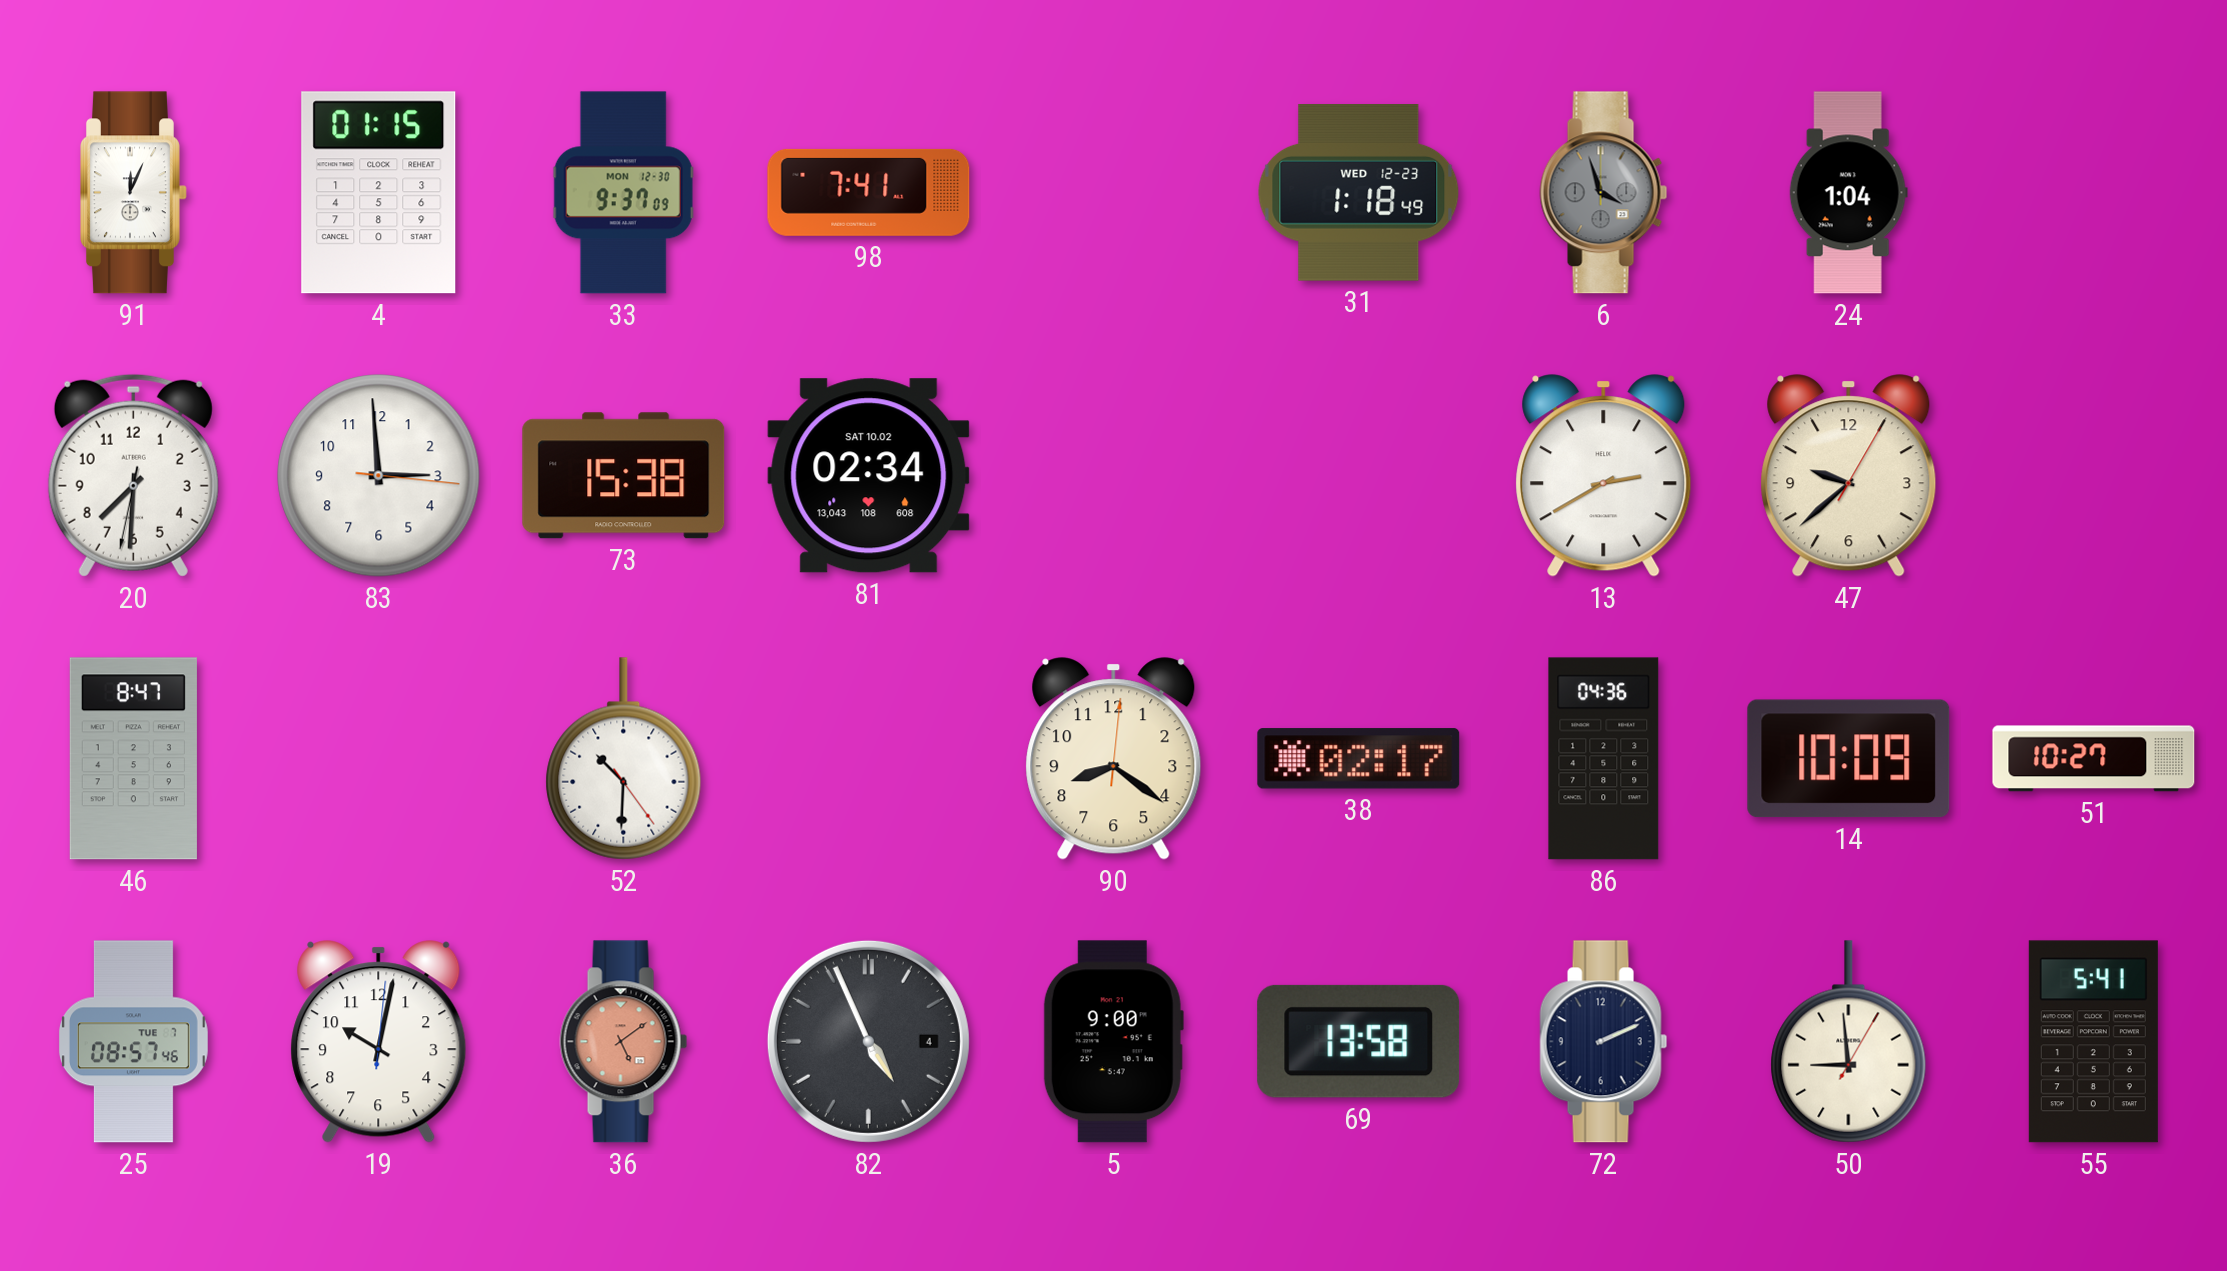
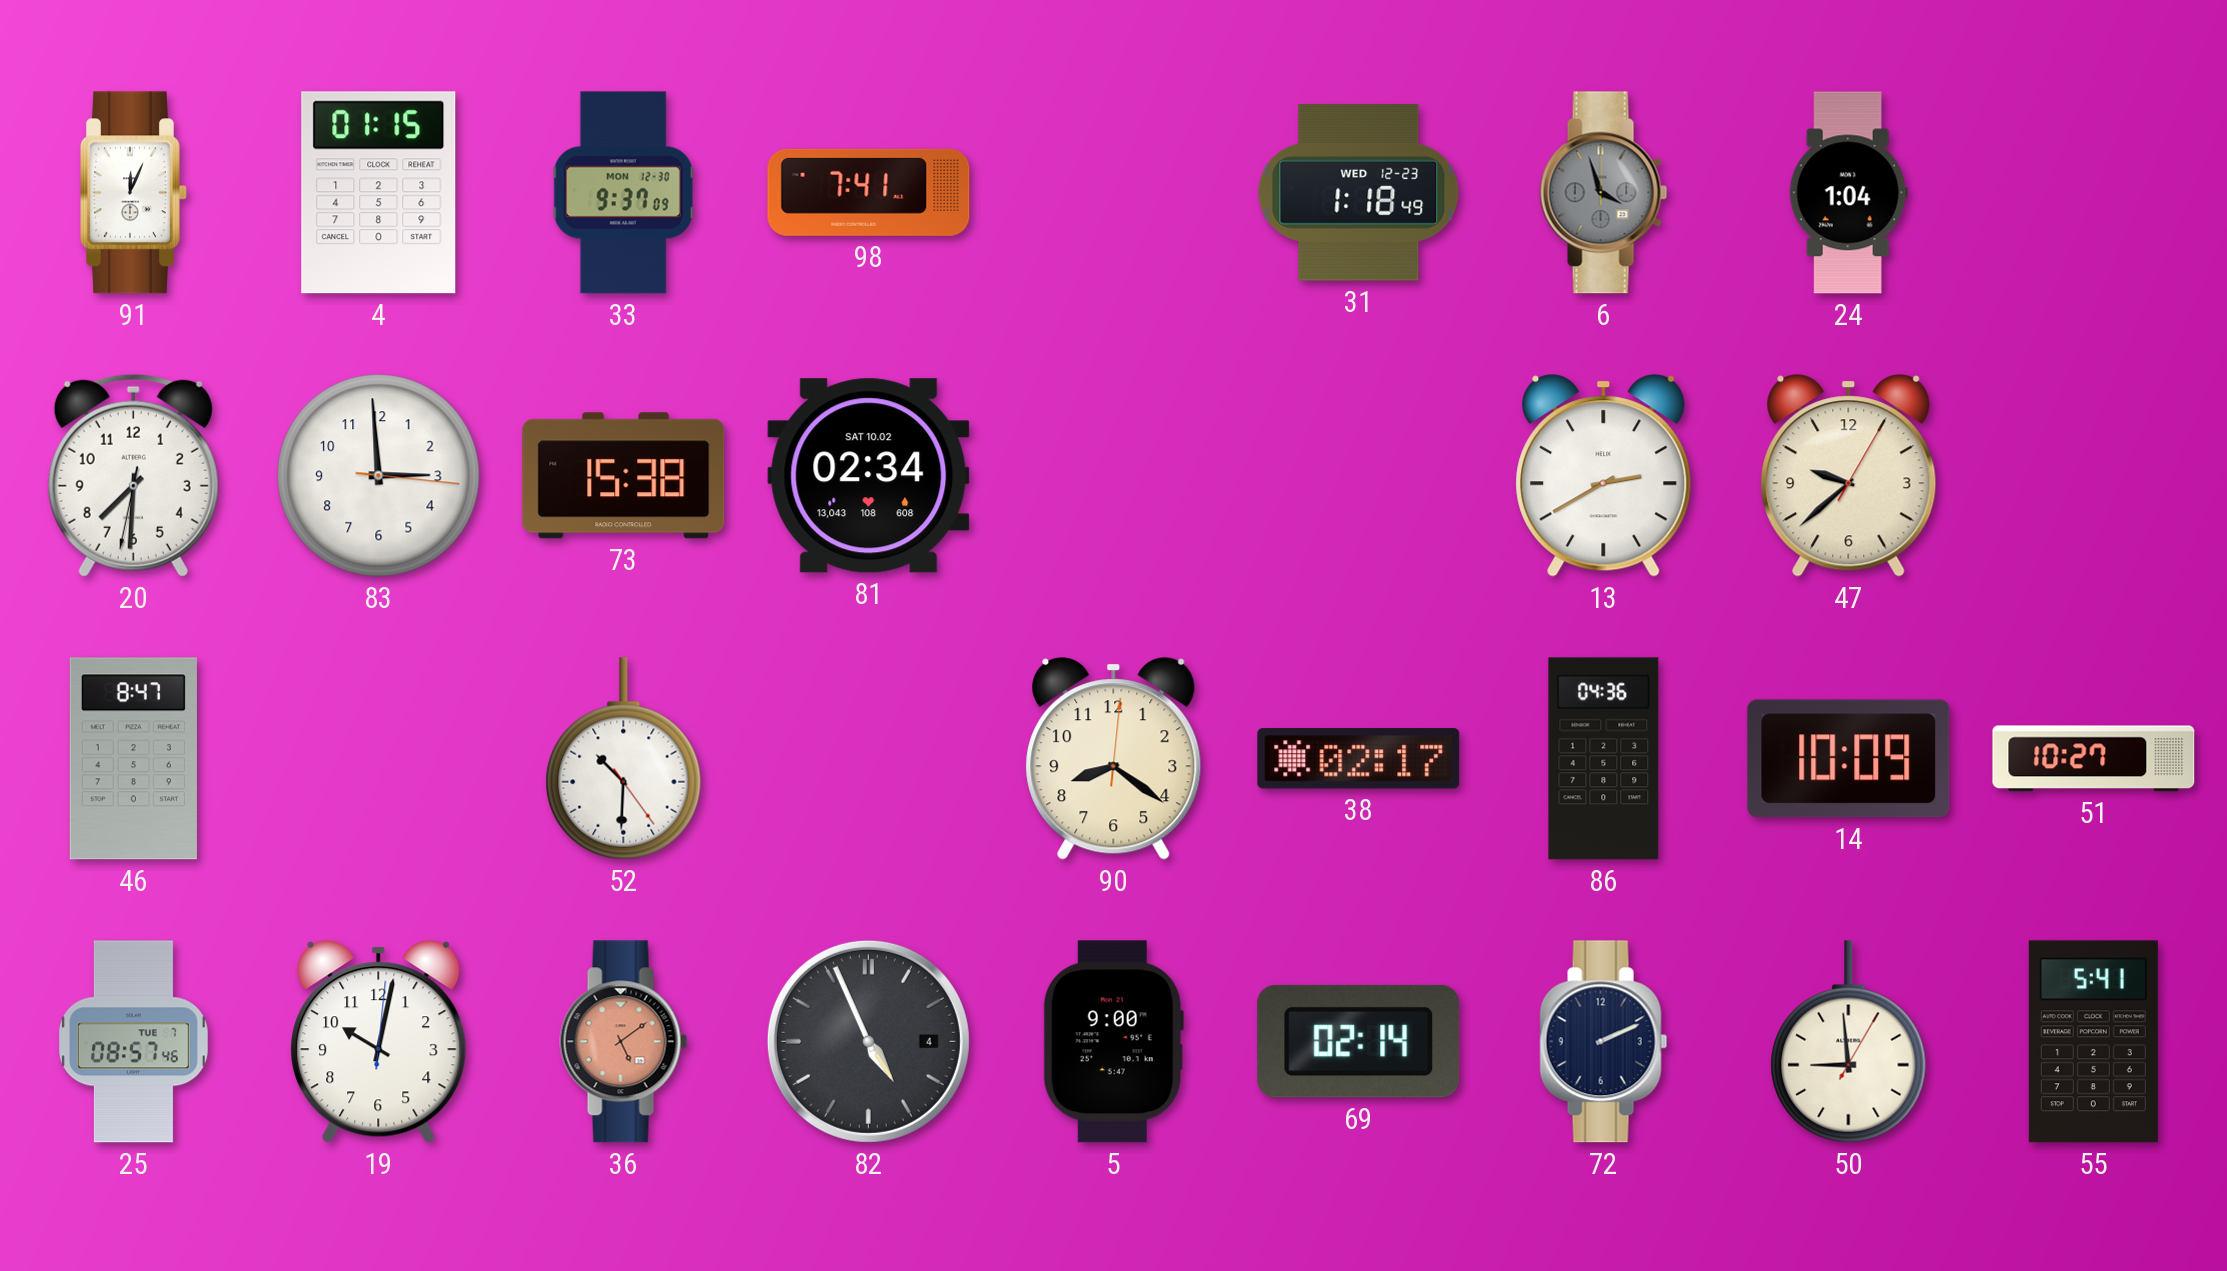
69: 13:58 -> 02:14 (1359, 1041)
